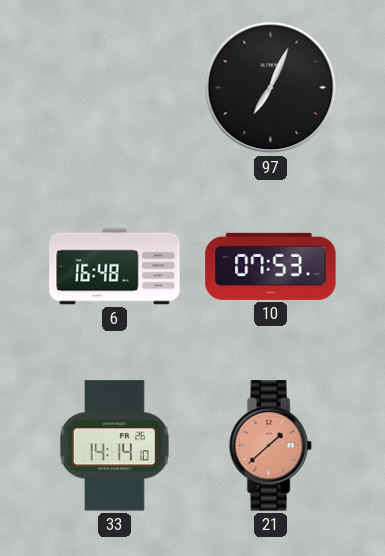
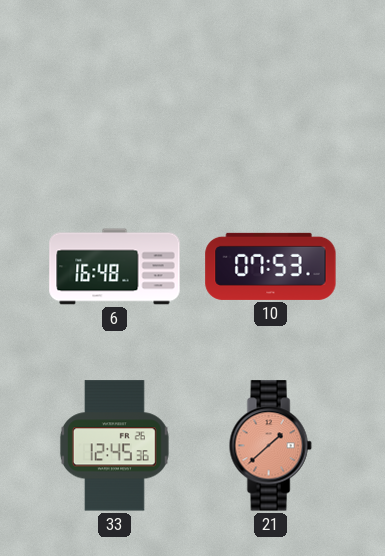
97: 7:04 -> none (271, 88)
33: 14:14 -> 12:45 (114, 446)
